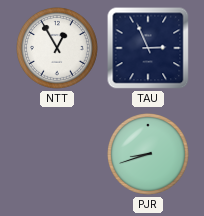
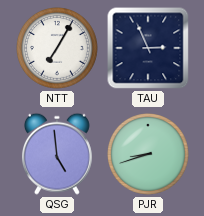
NTT: 12:55 -> 7:05 (58, 49)
QSG: none -> 4:59 (57, 154)
